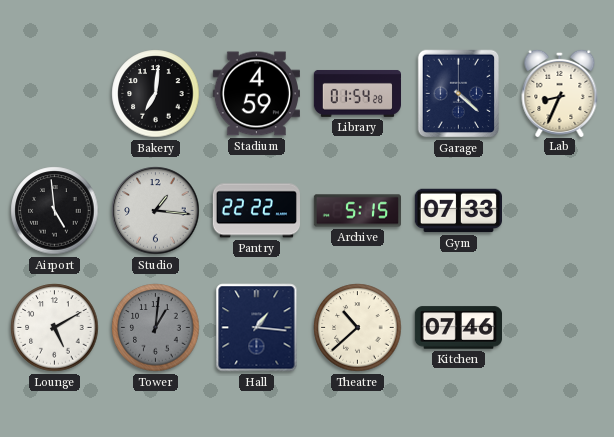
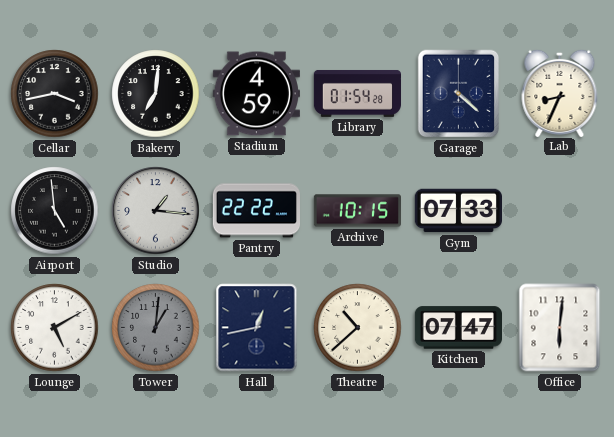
Cellar: none -> 3:43 (55, 94)
Archive: 5:15 -> 10:15 (357, 211)
Hall: 1:16 -> 12:43 (257, 328)
Kitchen: 07:46 -> 07:47 (458, 328)
Office: none -> 6:01 (560, 328)
